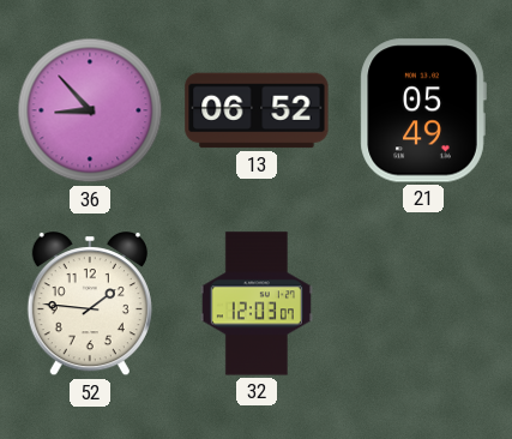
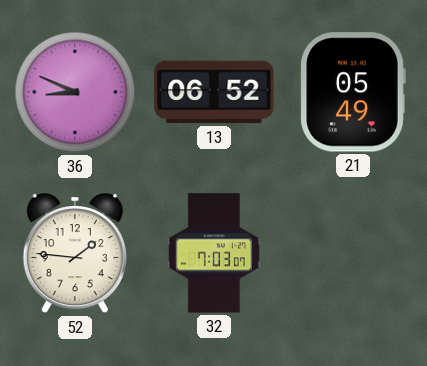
36: 8:53 -> 8:49 (75, 92)
32: 12:03 -> 7:03 (214, 253)
